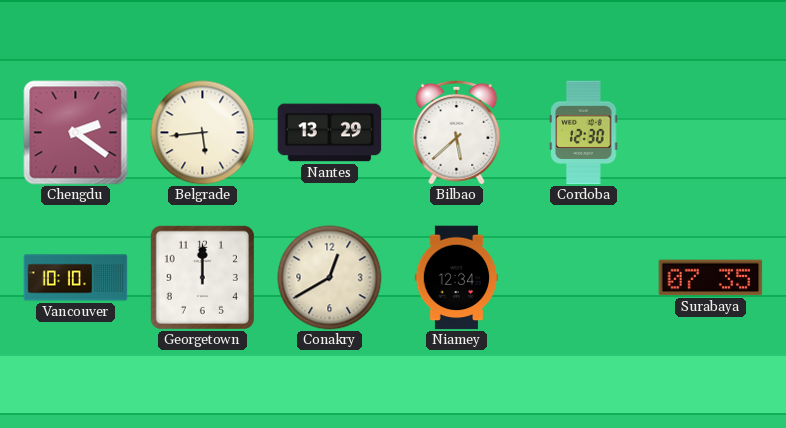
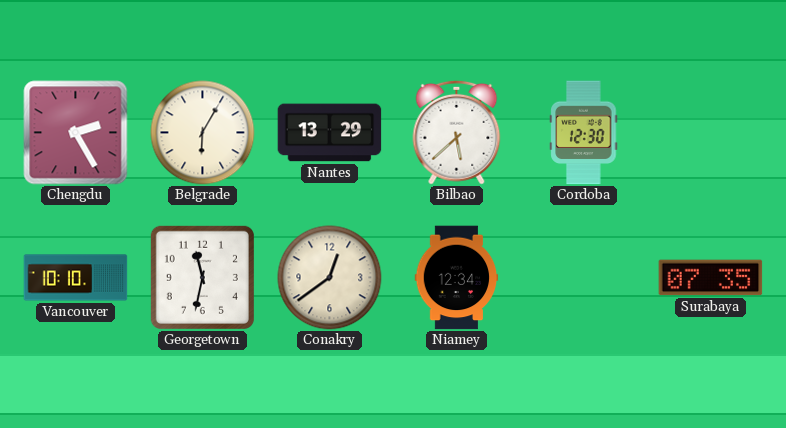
Chengdu: 2:21 -> 2:25 (76, 133)
Belgrade: 5:44 -> 6:05 (203, 133)
Georgetown: 12:00 -> 11:32 (202, 277)
Conakry: 12:40 -> 12:39 (330, 278)
